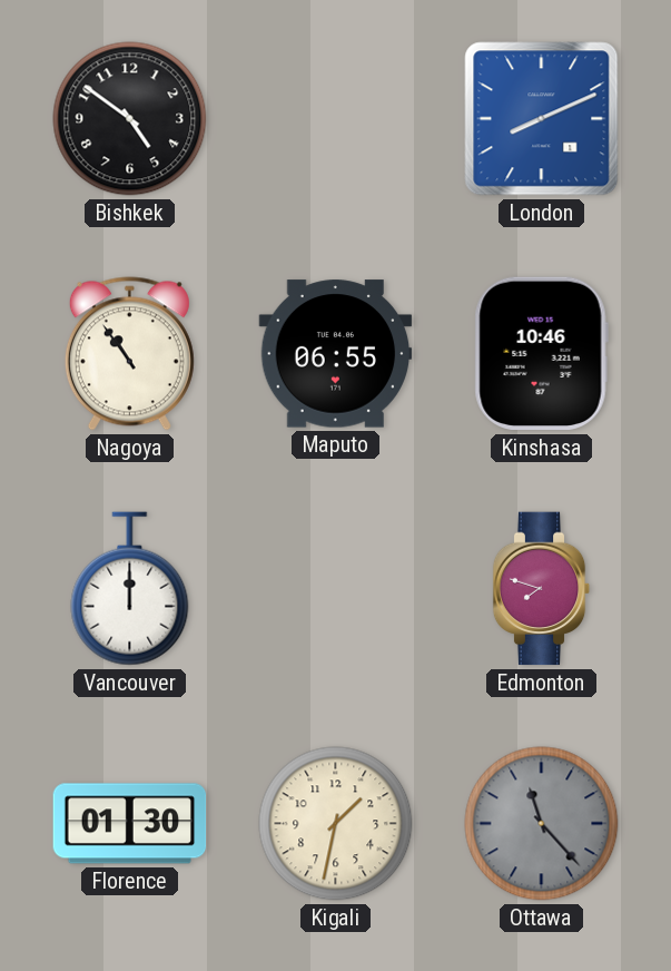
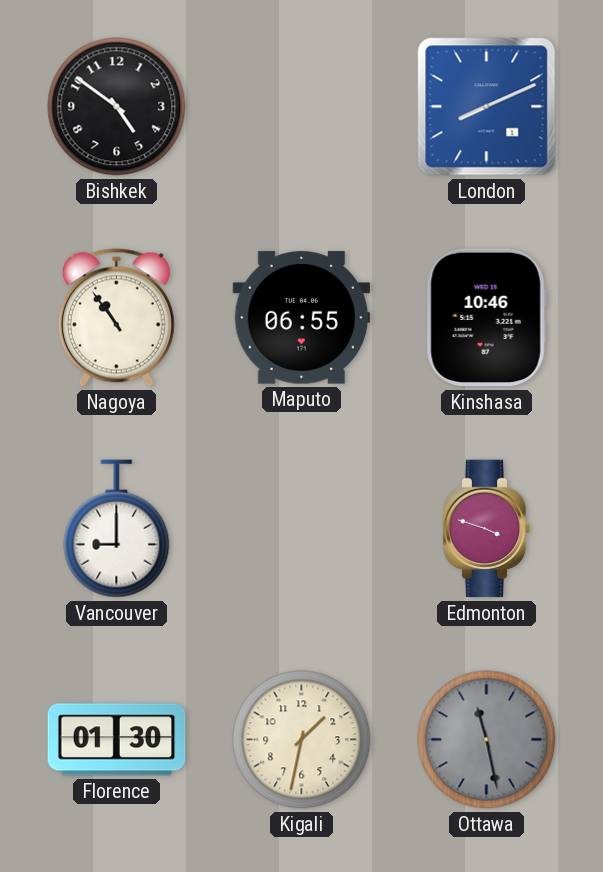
Vancouver: 12:00 -> 9:00 (117, 529)
Edmonton: 7:48 -> 3:48 (487, 529)
Ottawa: 11:23 -> 11:28 (487, 740)
